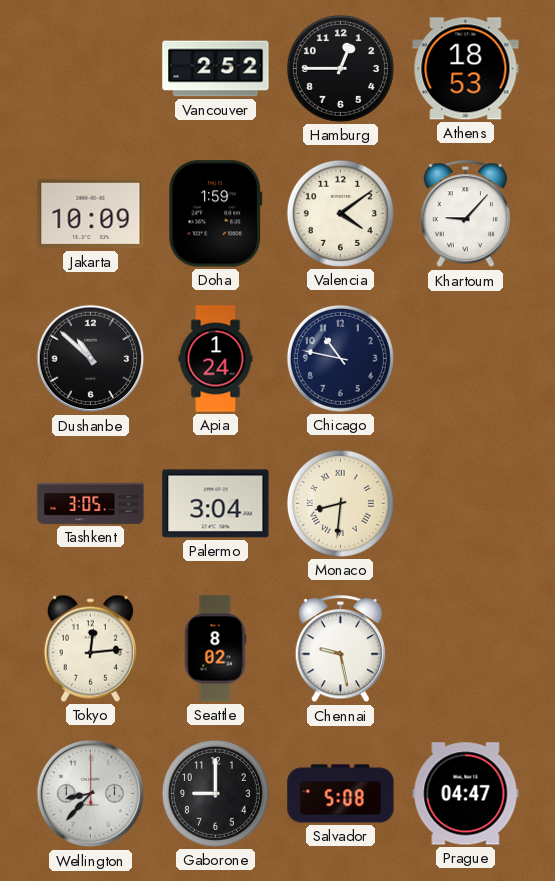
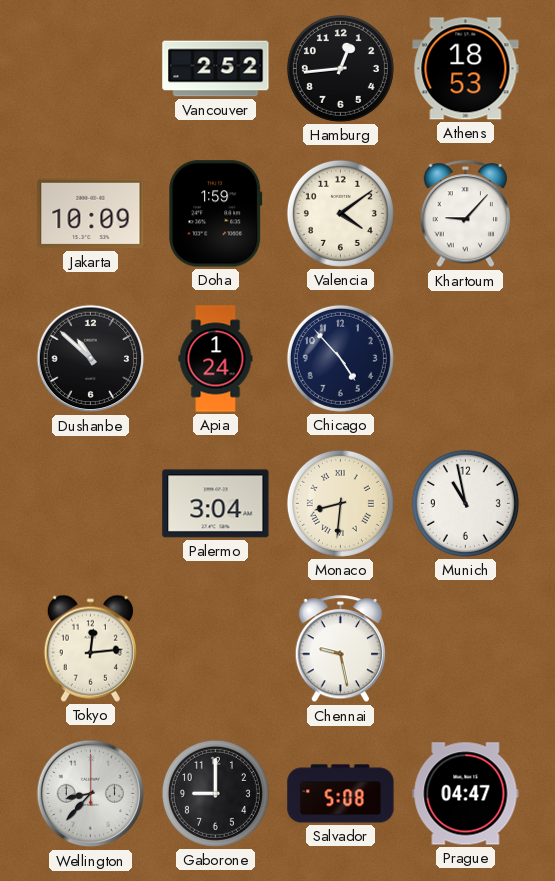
Hamburg: 12:45 -> 12:44 (340, 68)
Chicago: 10:47 -> 4:53 (340, 358)
Tashkent: 3:05 -> none (91, 503)
Munich: none -> 10:58 (465, 503)
Seattle: 8:02 -> none (215, 649)
